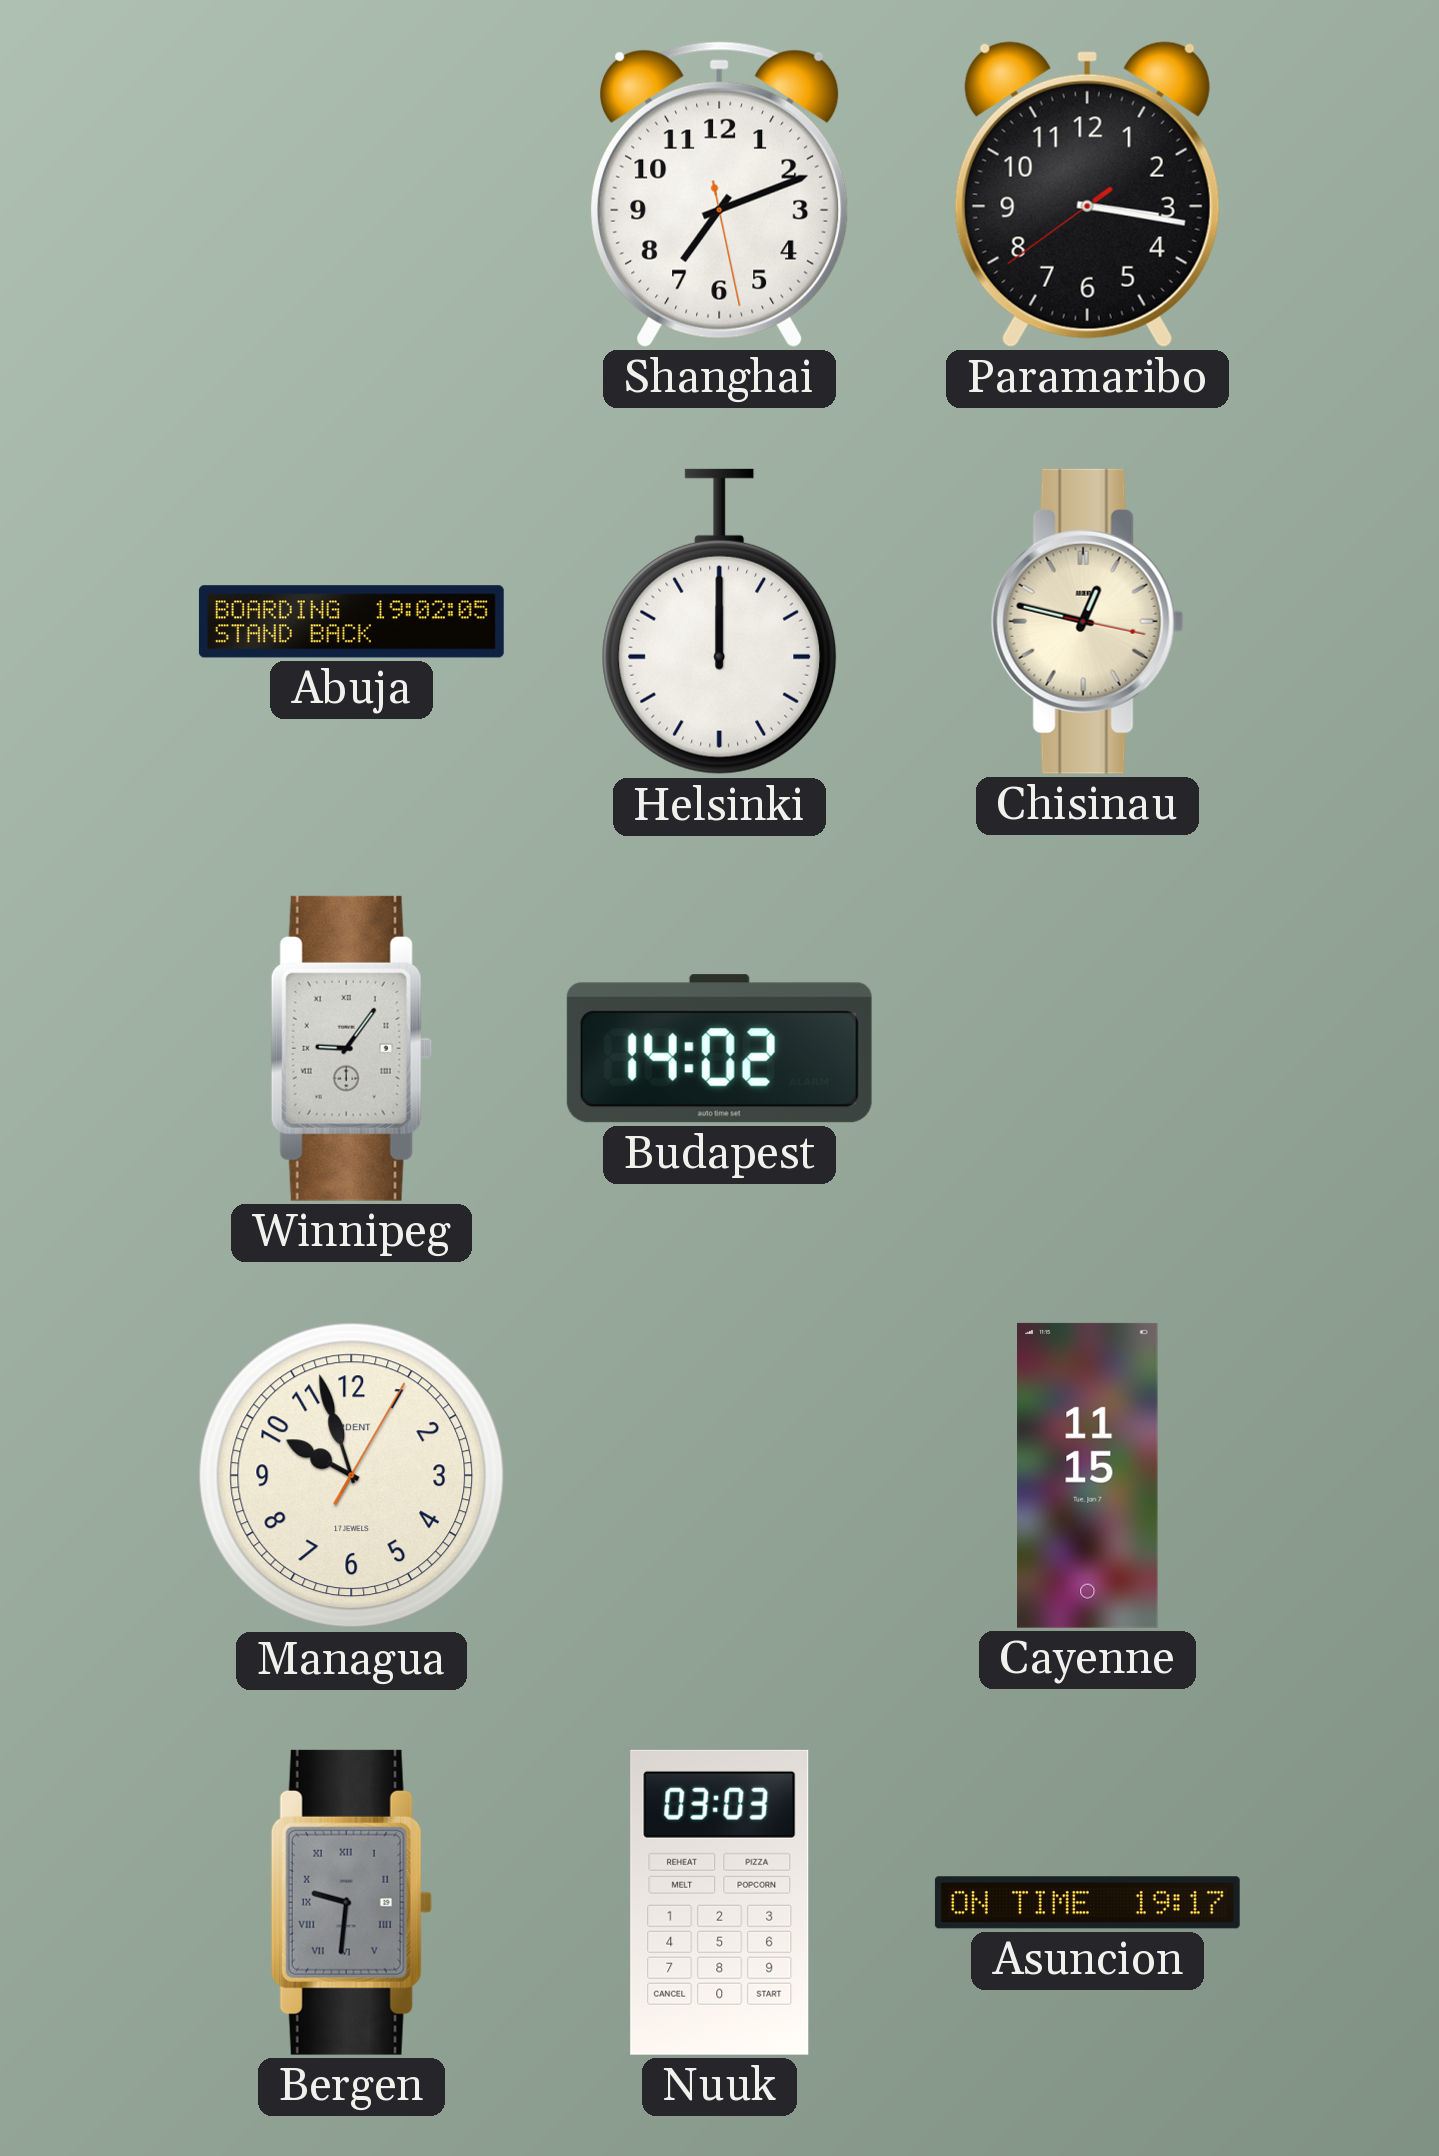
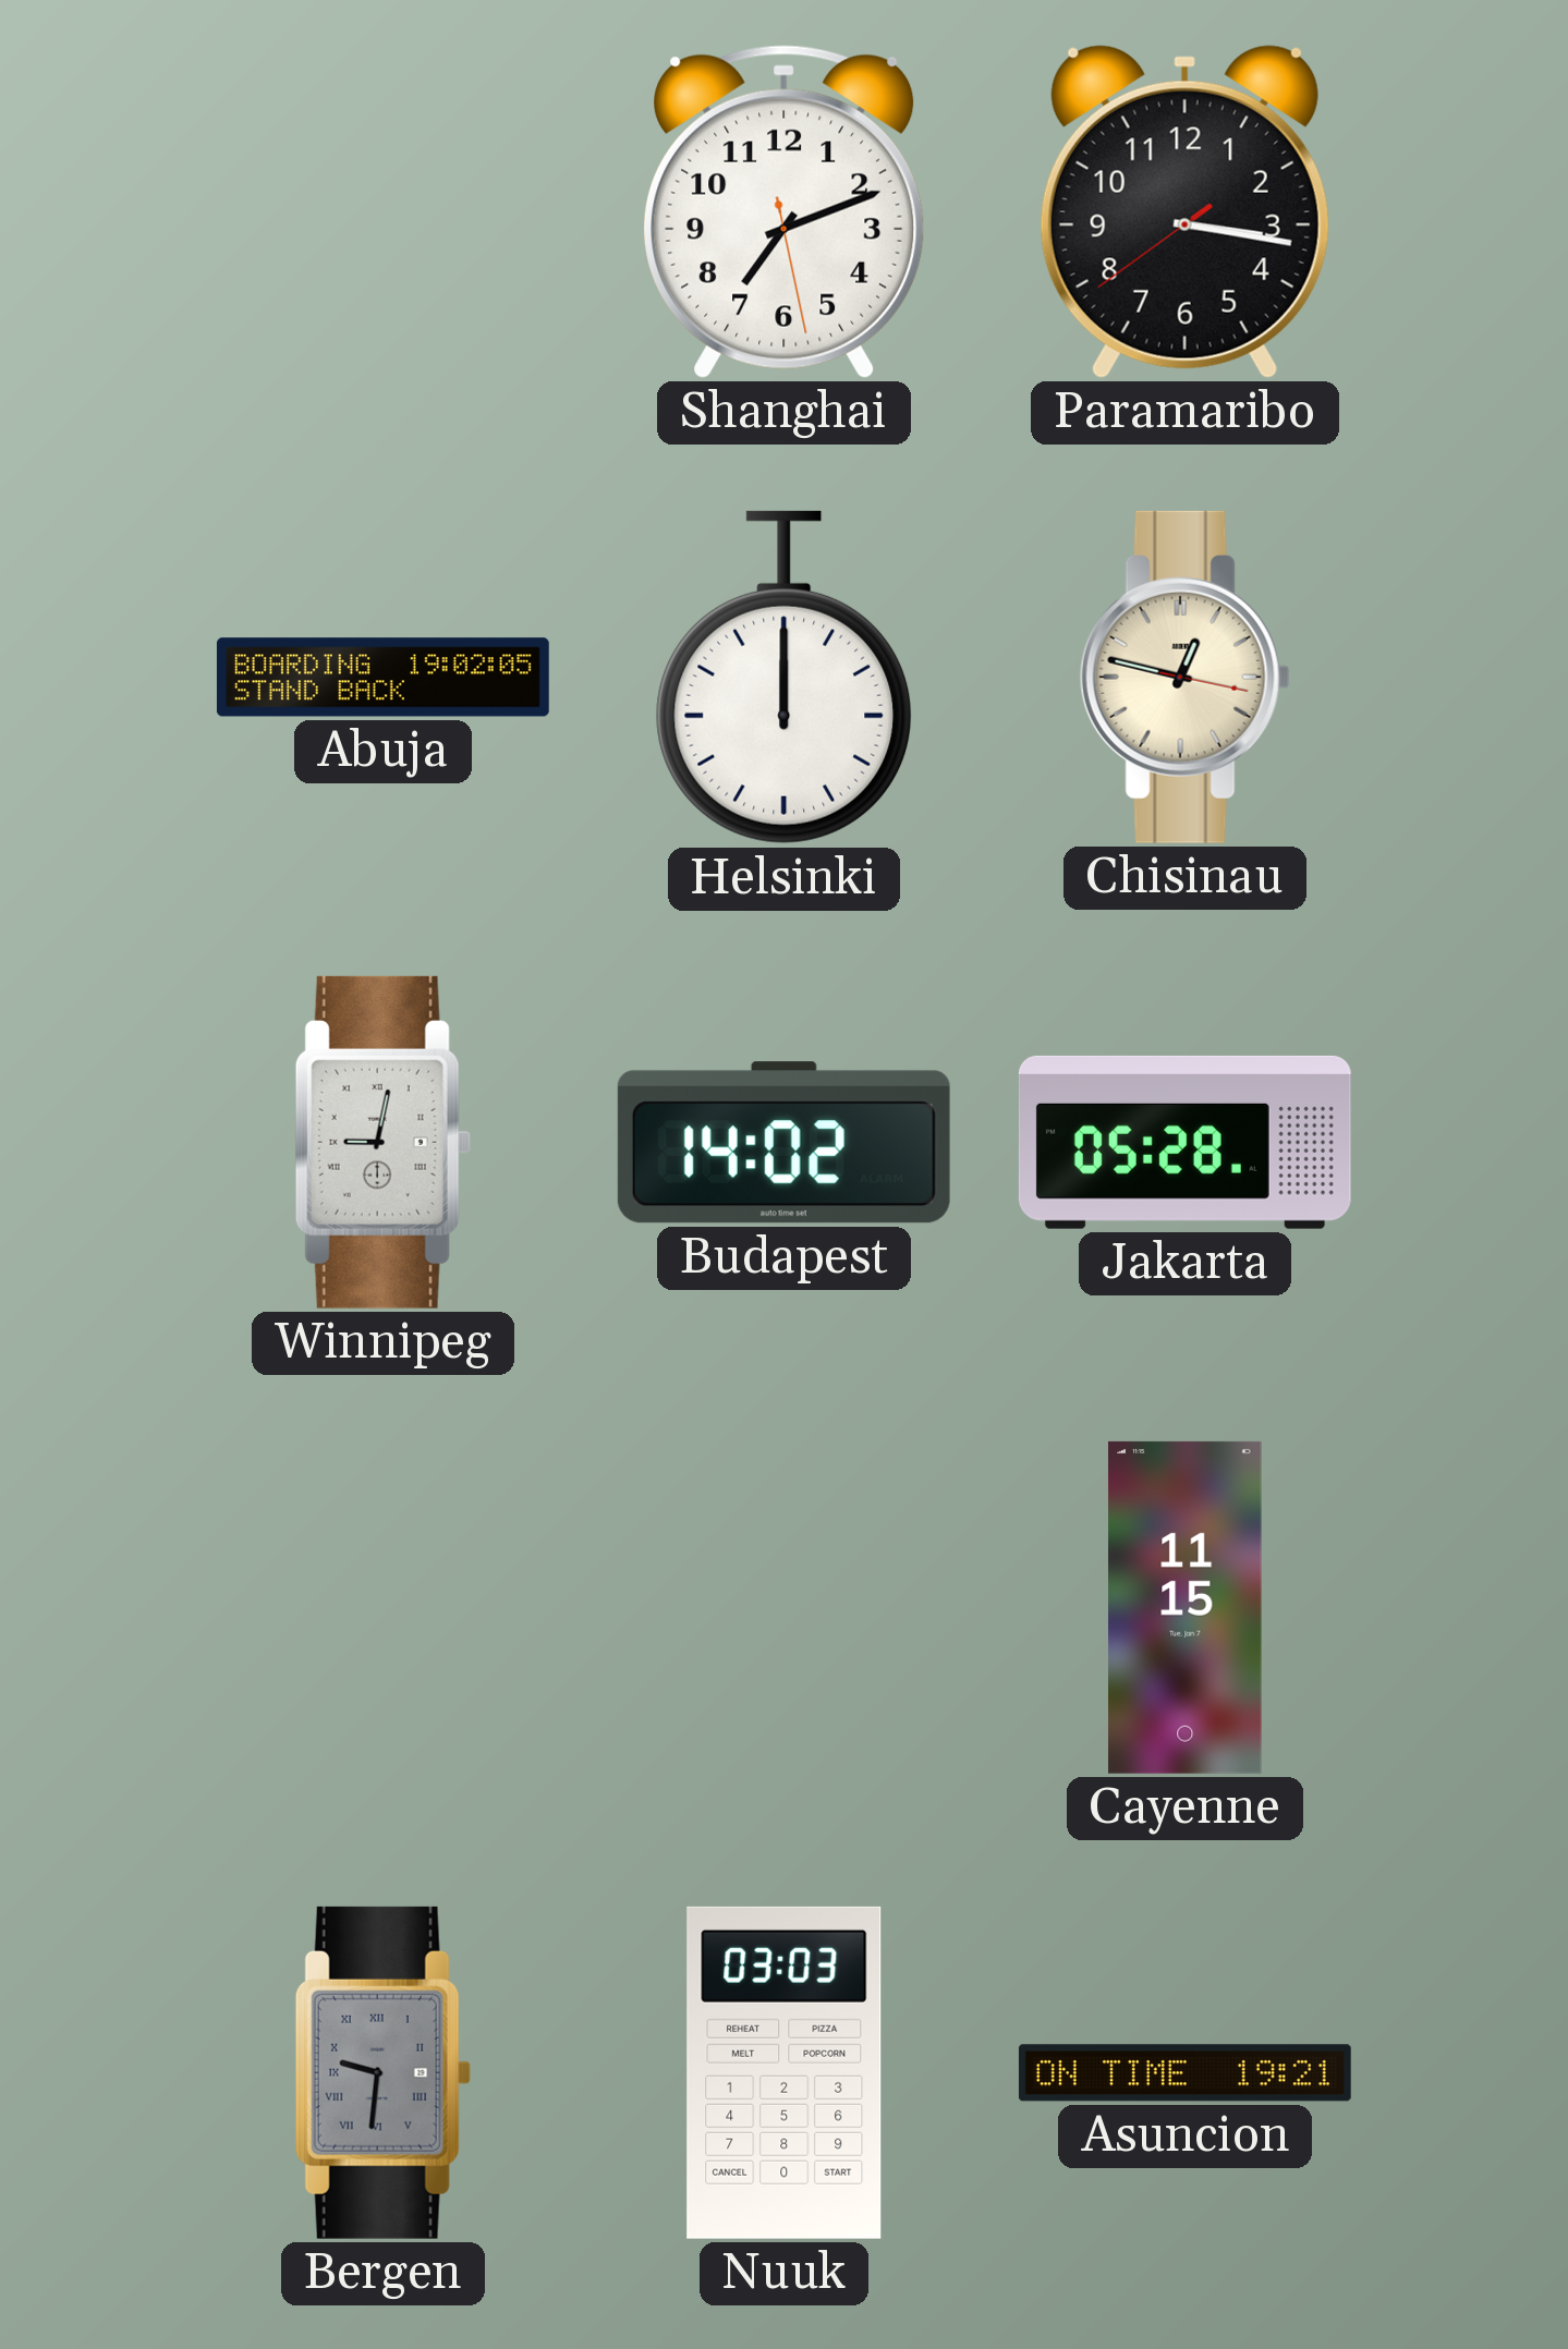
Winnipeg: 9:06 -> 9:02 (382, 1142)
Jakarta: none -> 05:28 (1184, 1142)
Managua: 9:57 -> none (352, 1476)
Asuncion: 19:17 -> 19:21 (1184, 2073)
